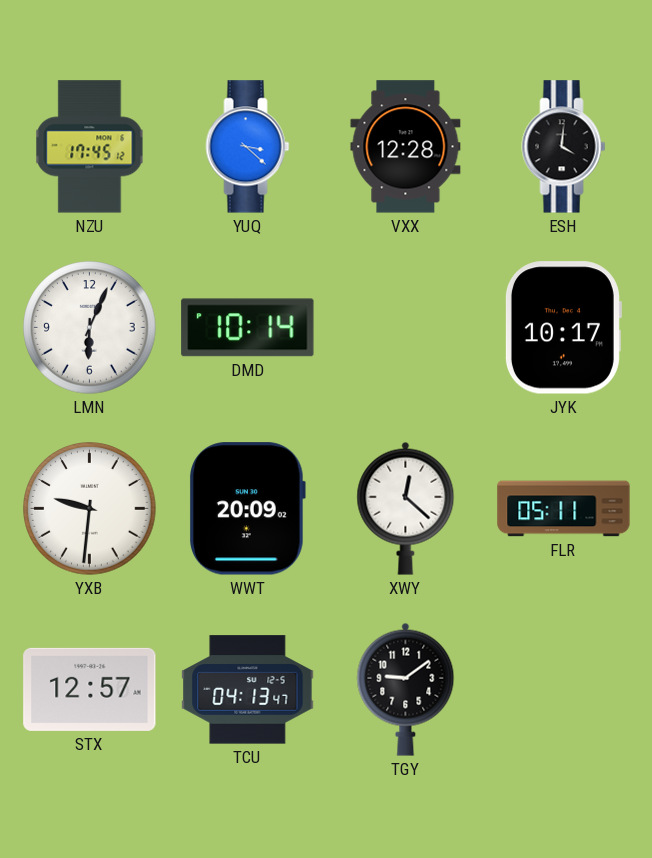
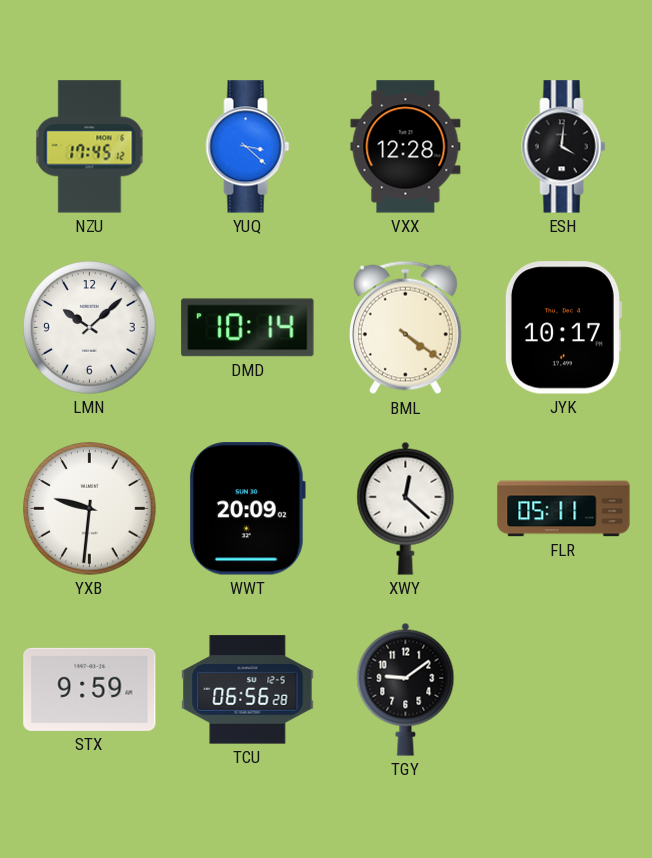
LMN: 6:04 -> 10:08 (90, 328)
BML: none -> 4:21 (405, 328)
STX: 12:57 -> 9:59 (90, 689)
TCU: 04:13 -> 06:56 (248, 690)
